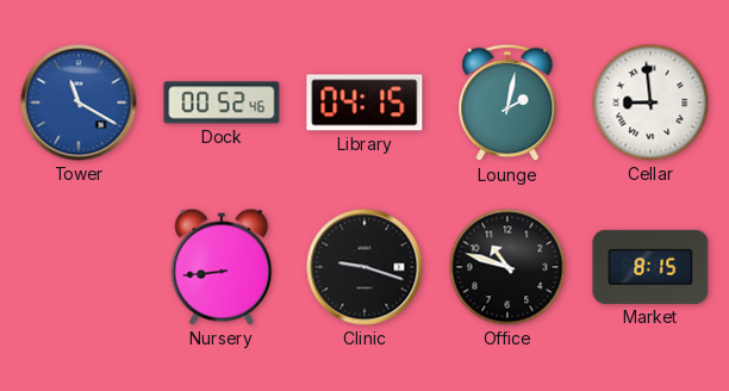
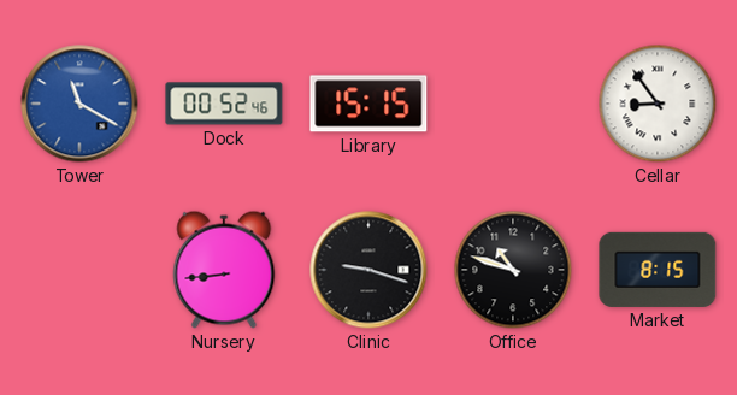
Library: 04:15 -> 15:15 (368, 104)
Lounge: 2:02 -> none (507, 103)
Cellar: 8:59 -> 8:54 (658, 104)
